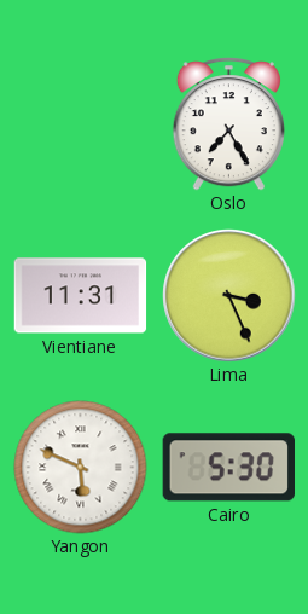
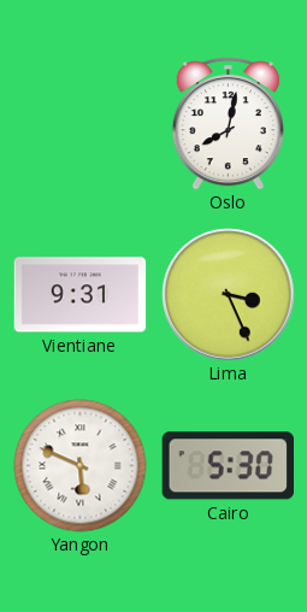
Oslo: 7:25 -> 8:02 (228, 124)
Vientiane: 11:31 -> 9:31 (81, 295)
